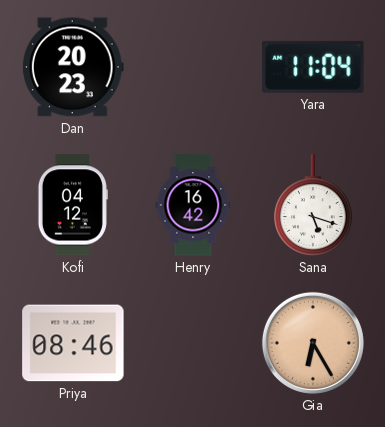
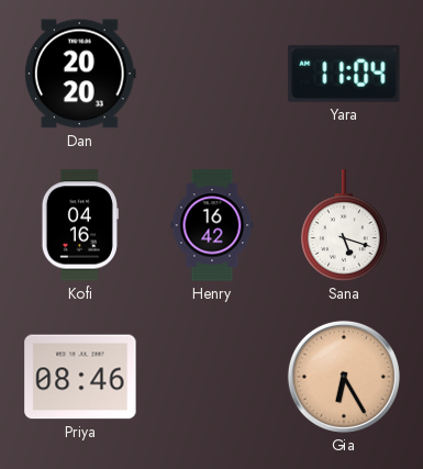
Dan: 20:23 -> 20:20 (80, 74)
Kofi: 04:12 -> 04:16 (80, 225)
